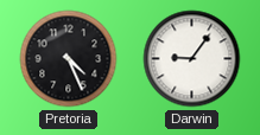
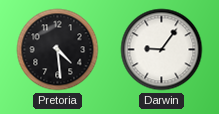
Pretoria: 4:26 -> 4:29 (58, 50)
